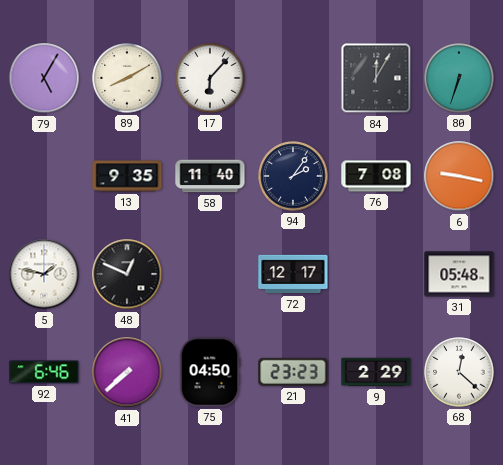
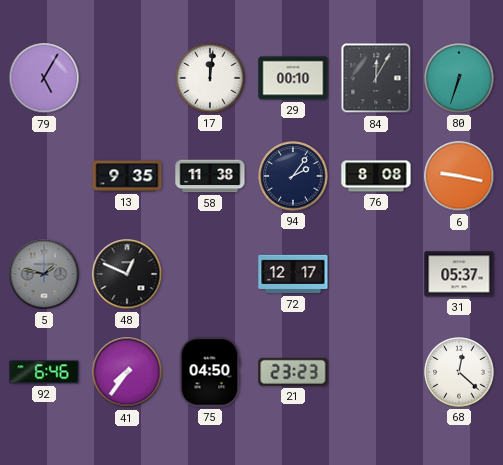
89: 8:10 -> none (127, 78)
17: 6:07 -> 12:01 (210, 78)
29: none -> 00:10 (293, 78)
58: 11:40 -> 11:38 (210, 176)
76: 7:08 -> 8:08 (376, 176)
5 dial: white -> grey (44, 274)
31: 05:48 -> 05:37 (459, 274)
41: 7:38 -> 7:36 (127, 372)
9: 2:29 -> none (376, 372)
